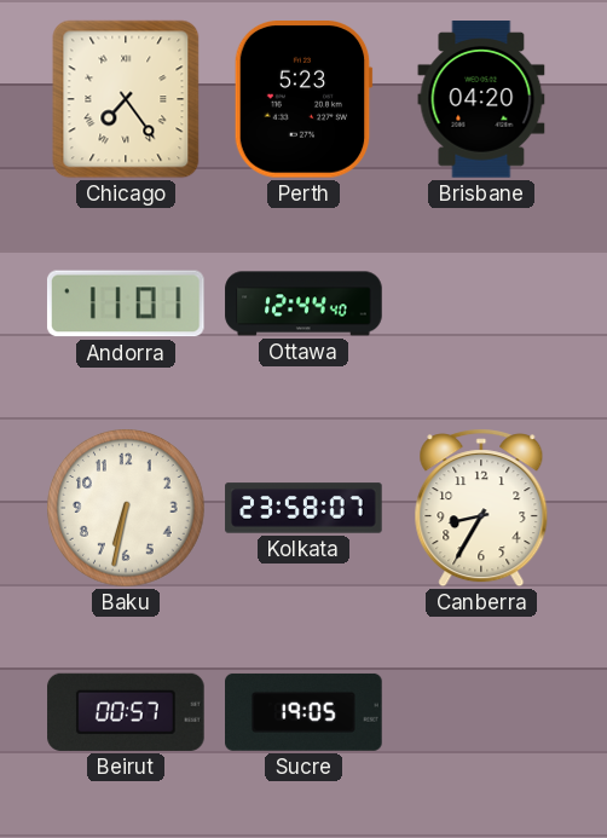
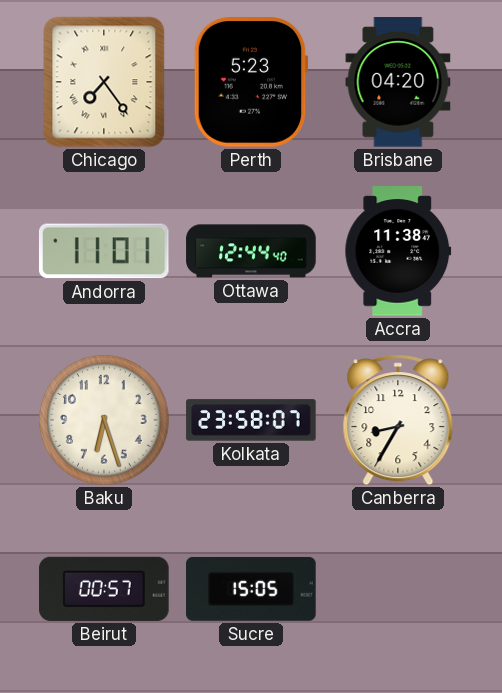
Accra: none -> 11:38 (398, 251)
Baku: 6:32 -> 6:27 (105, 421)
Sucre: 19:05 -> 15:05 (251, 589)
